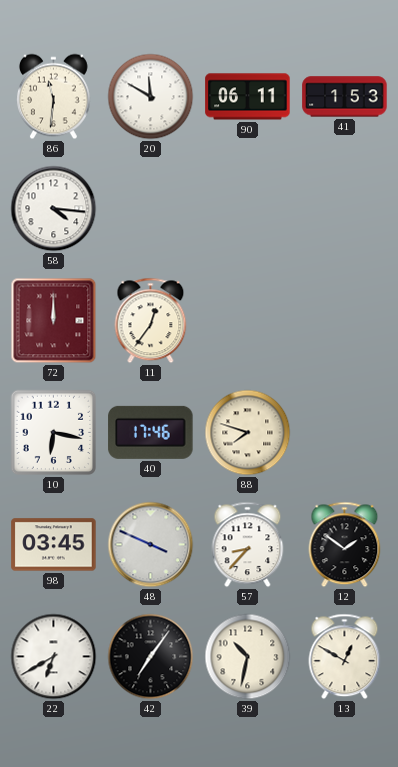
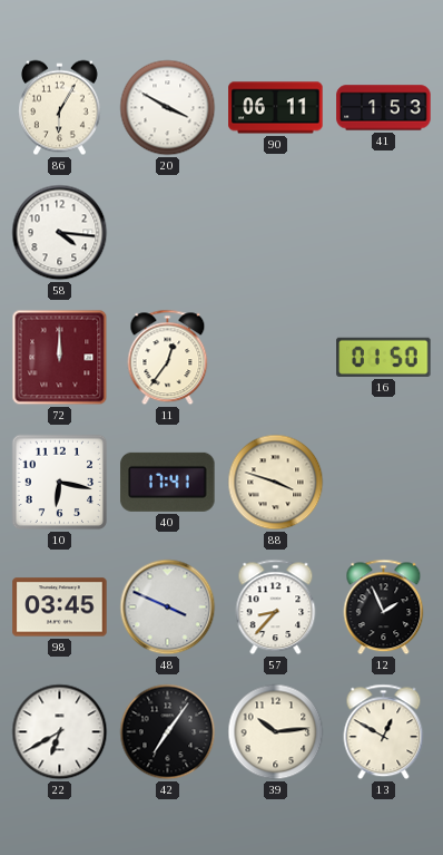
86: 11:31 -> 6:05 (60, 108)
20: 11:50 -> 3:50 (168, 108)
16: none -> 01:50 (384, 357)
40: 17:46 -> 17:41 (168, 482)
88: 7:48 -> 3:48 (276, 483)
12: 1:51 -> 1:56 (384, 608)
39: 10:32 -> 10:14 (276, 732)
